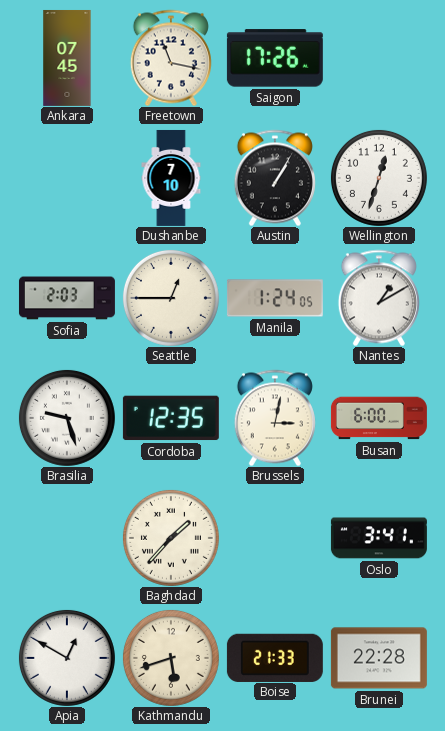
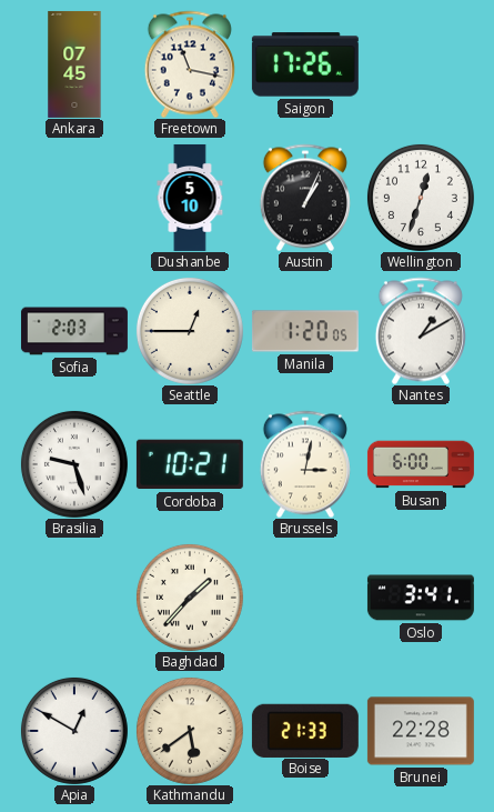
Dushanbe: 7:10 -> 5:10 (190, 198)
Austin: 1:05 -> 1:04 (305, 198)
Manila: 1:24 -> 1:20 (305, 331)
Cordoba: 12:35 -> 10:21 (190, 464)
Kathmandu: 5:42 -> 5:39 (190, 731)
